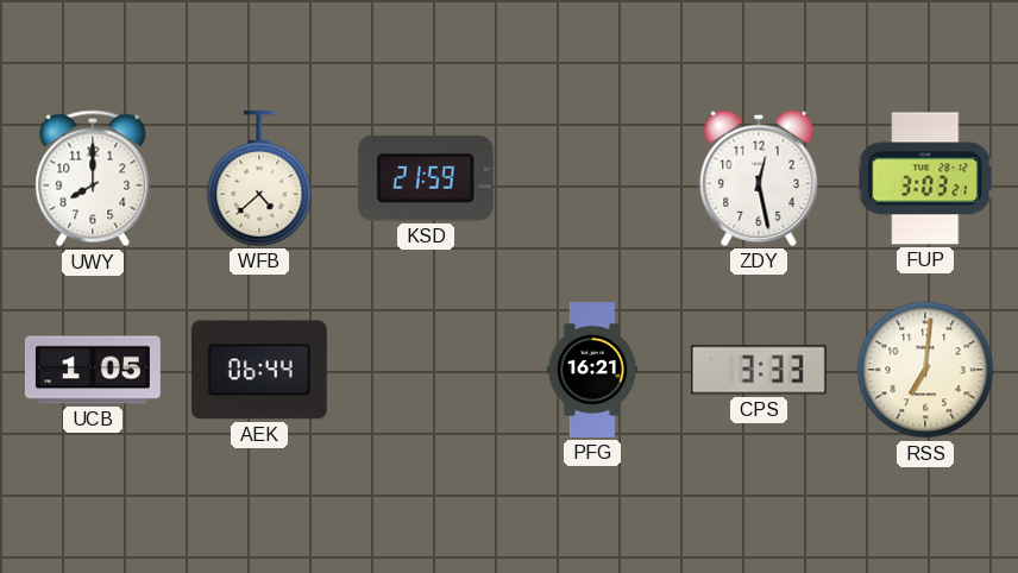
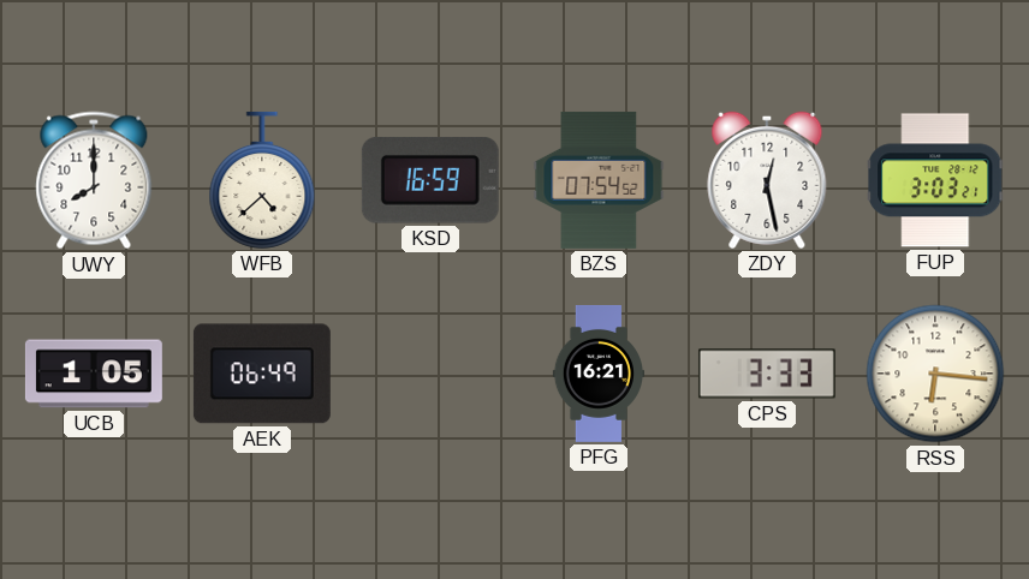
KSD: 21:59 -> 16:59 (430, 180)
BZS: none -> 07:54 (599, 180)
AEK: 06:44 -> 06:49 (262, 374)
RSS: 7:01 -> 6:16 (935, 374)
